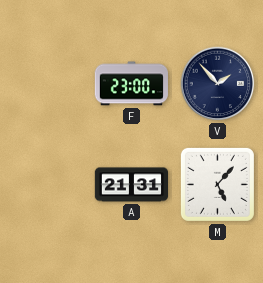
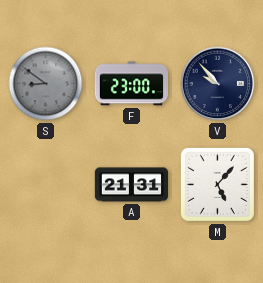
S: none -> 8:51 (46, 84)
V: 1:53 -> 9:53 (218, 84)
